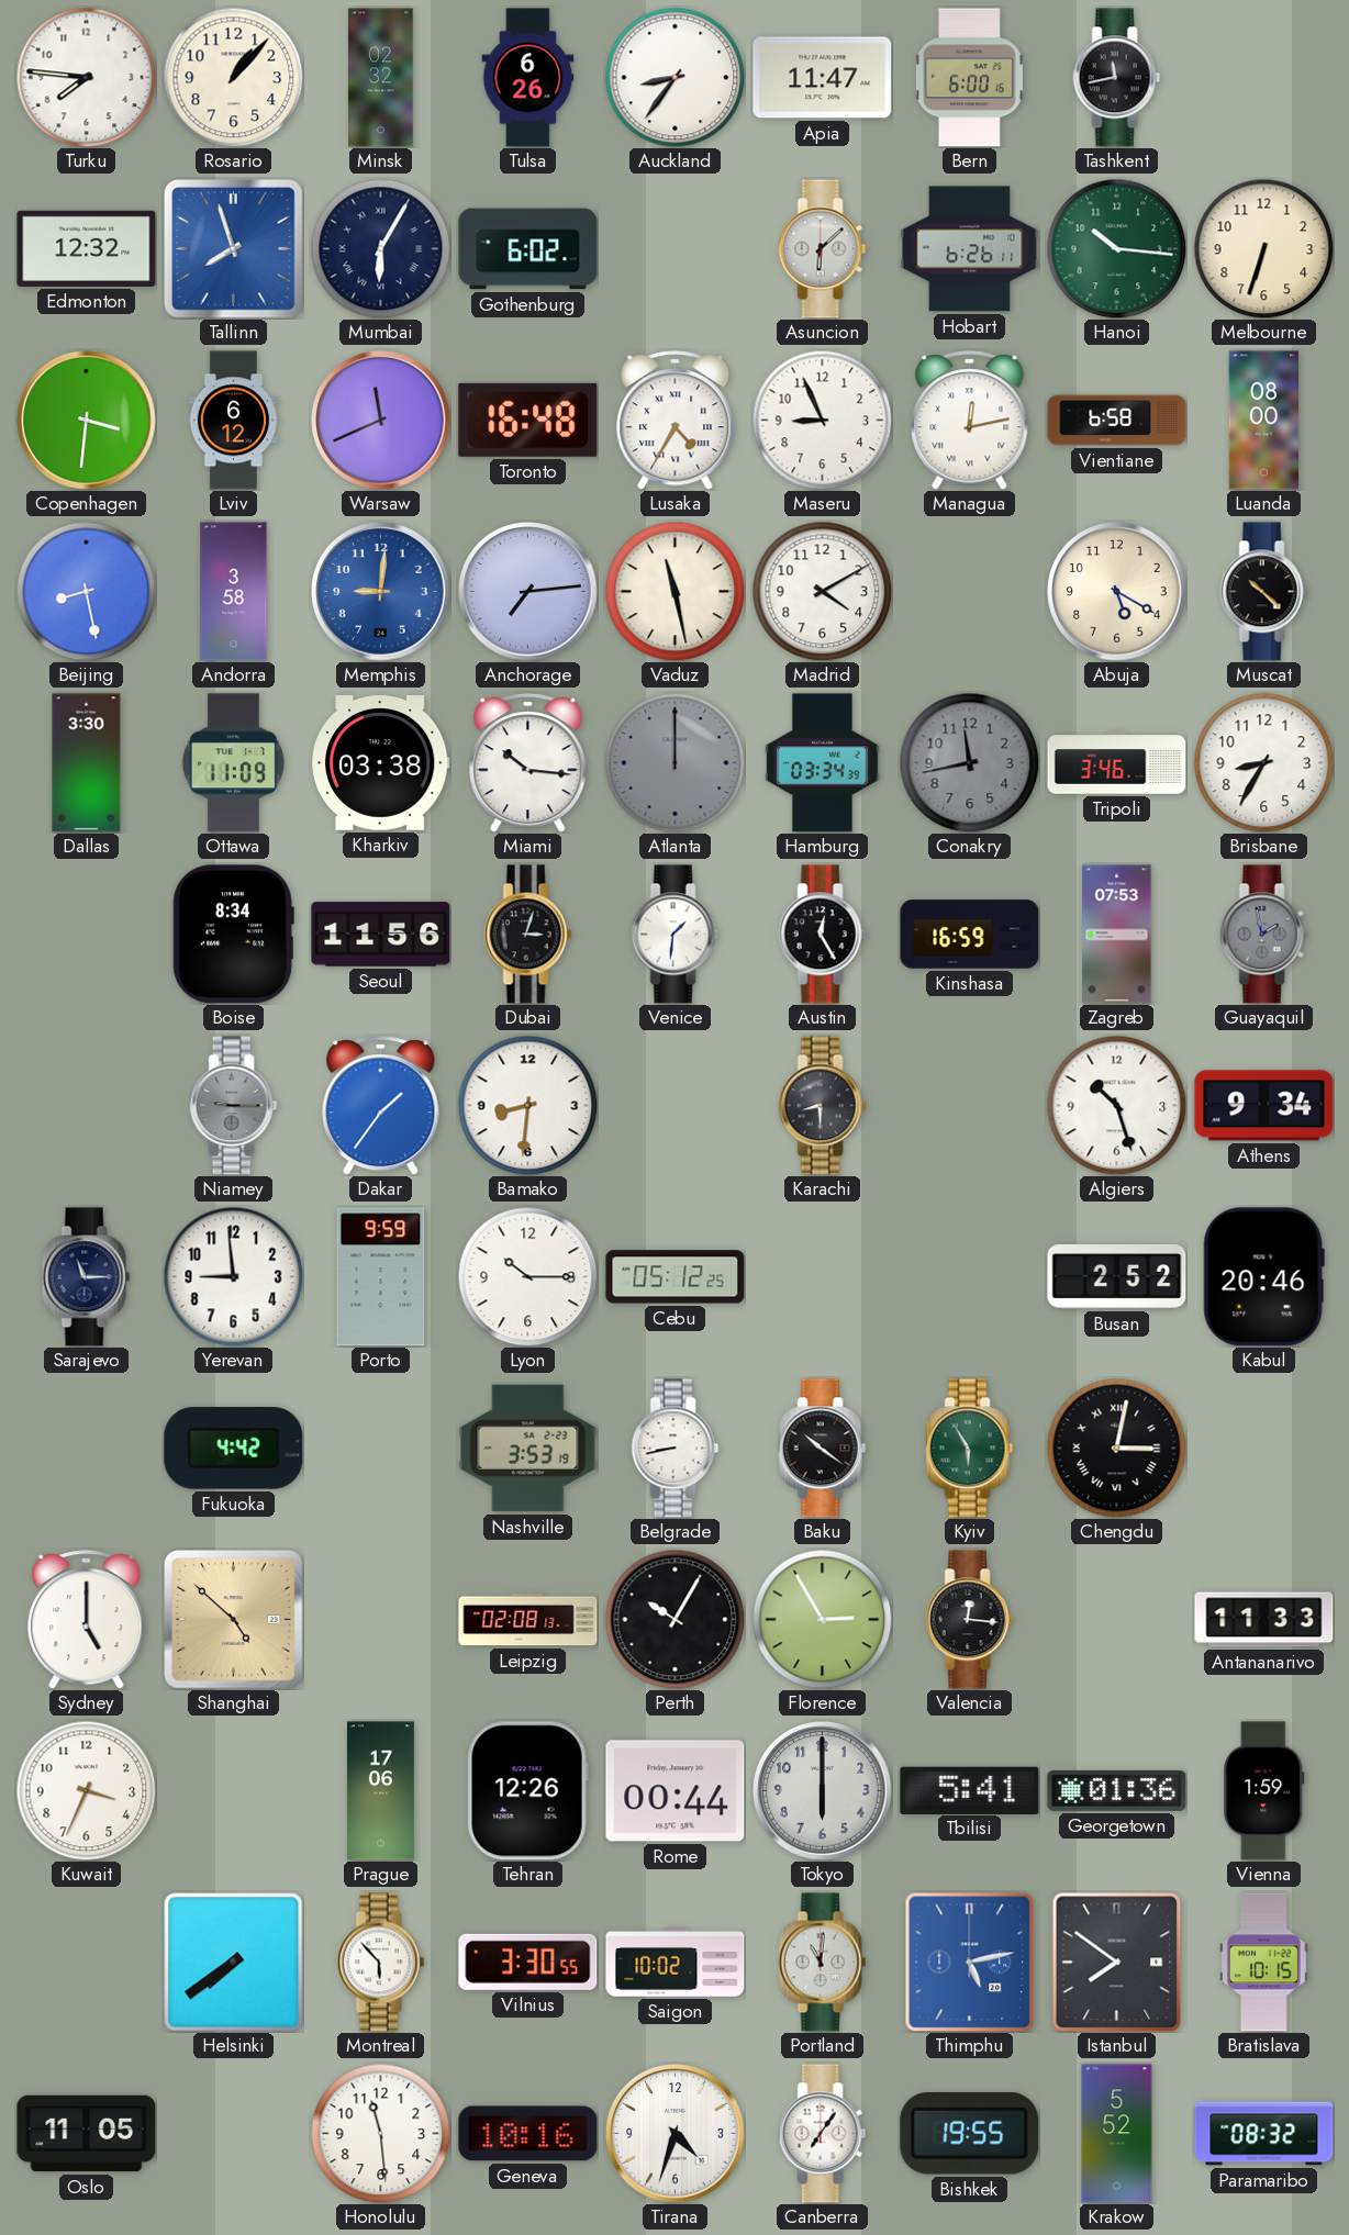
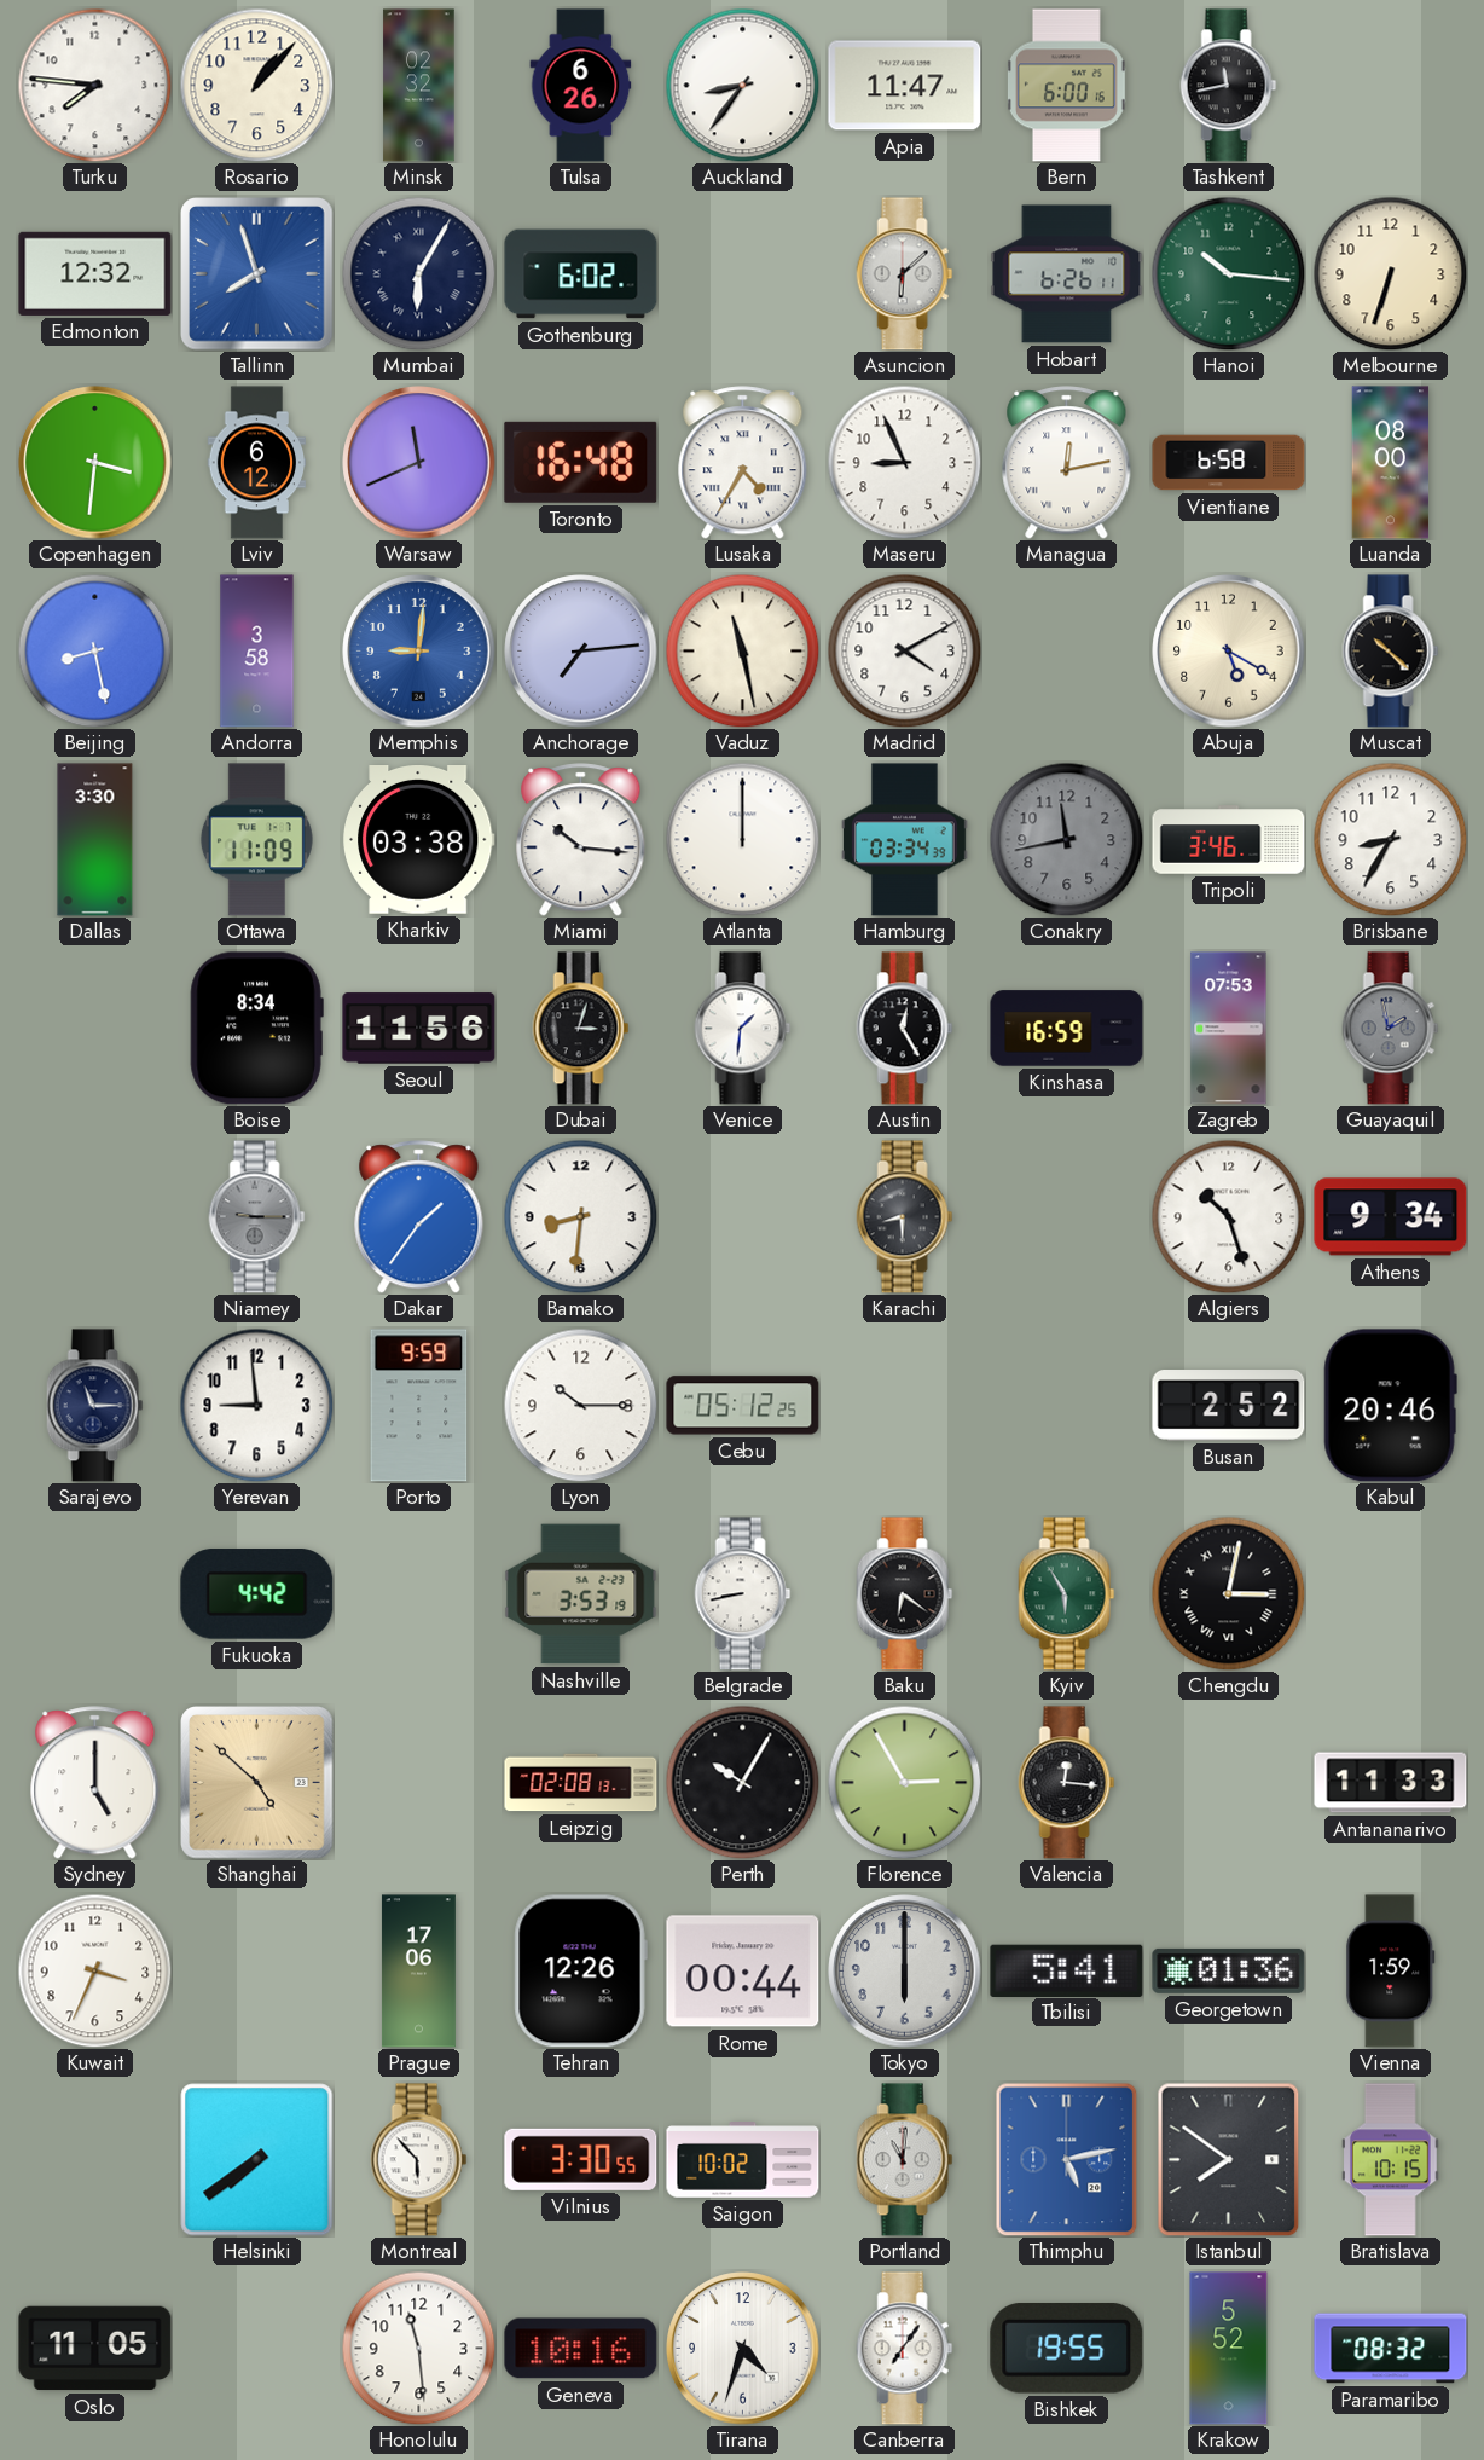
Atlanta dial: grey -> white (742, 839)
Baku: 10:21 -> 6:21 (905, 1594)
